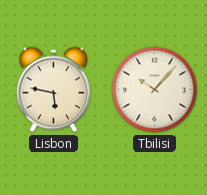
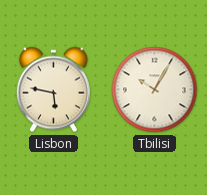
Tbilisi: 10:07 -> 10:05 (155, 90)
